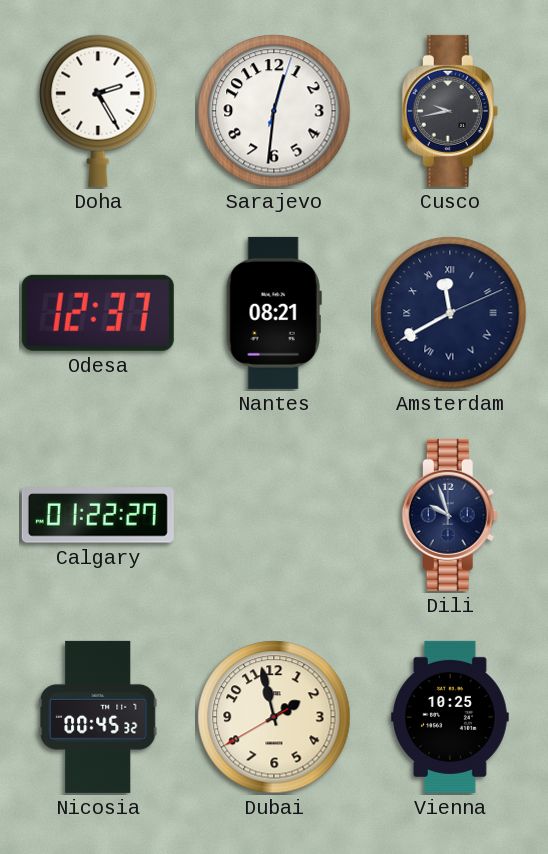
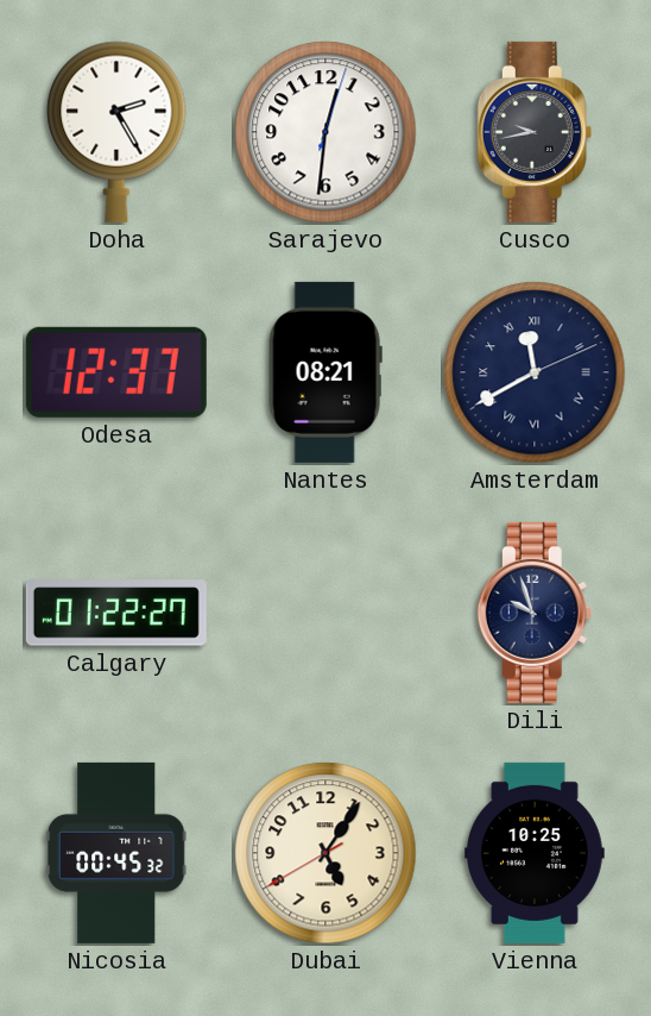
Dubai: 1:57 -> 5:05 (325, 853)
